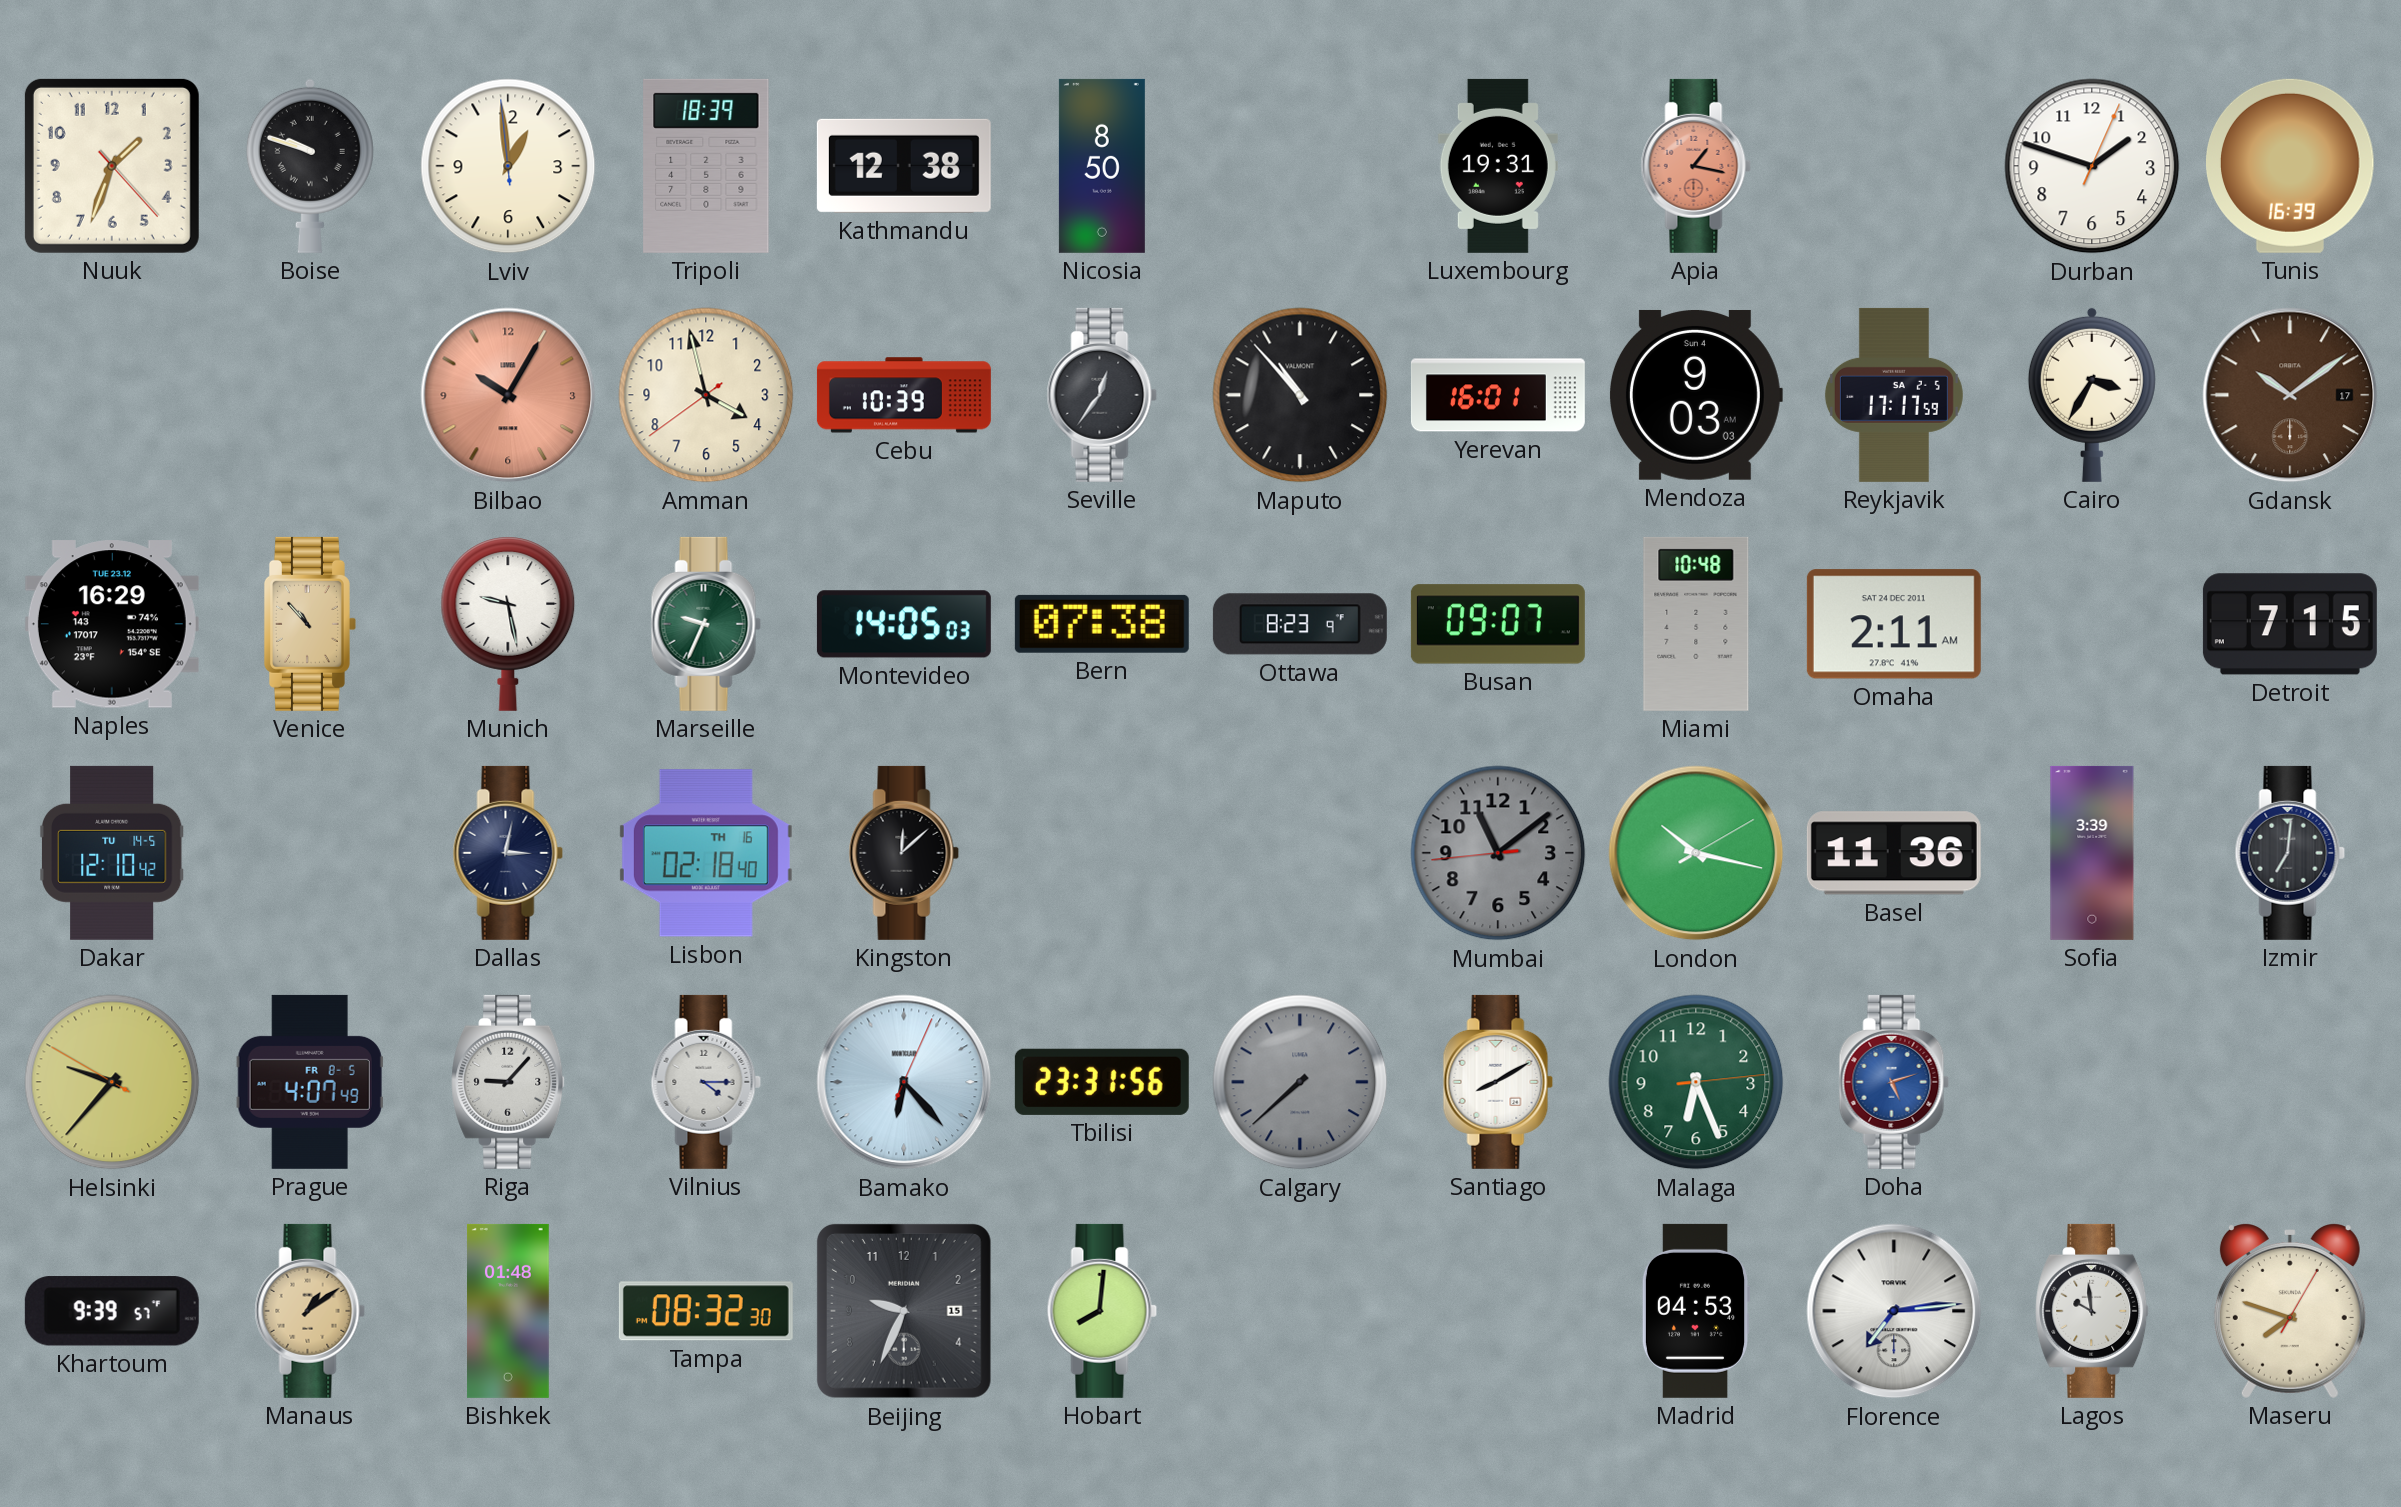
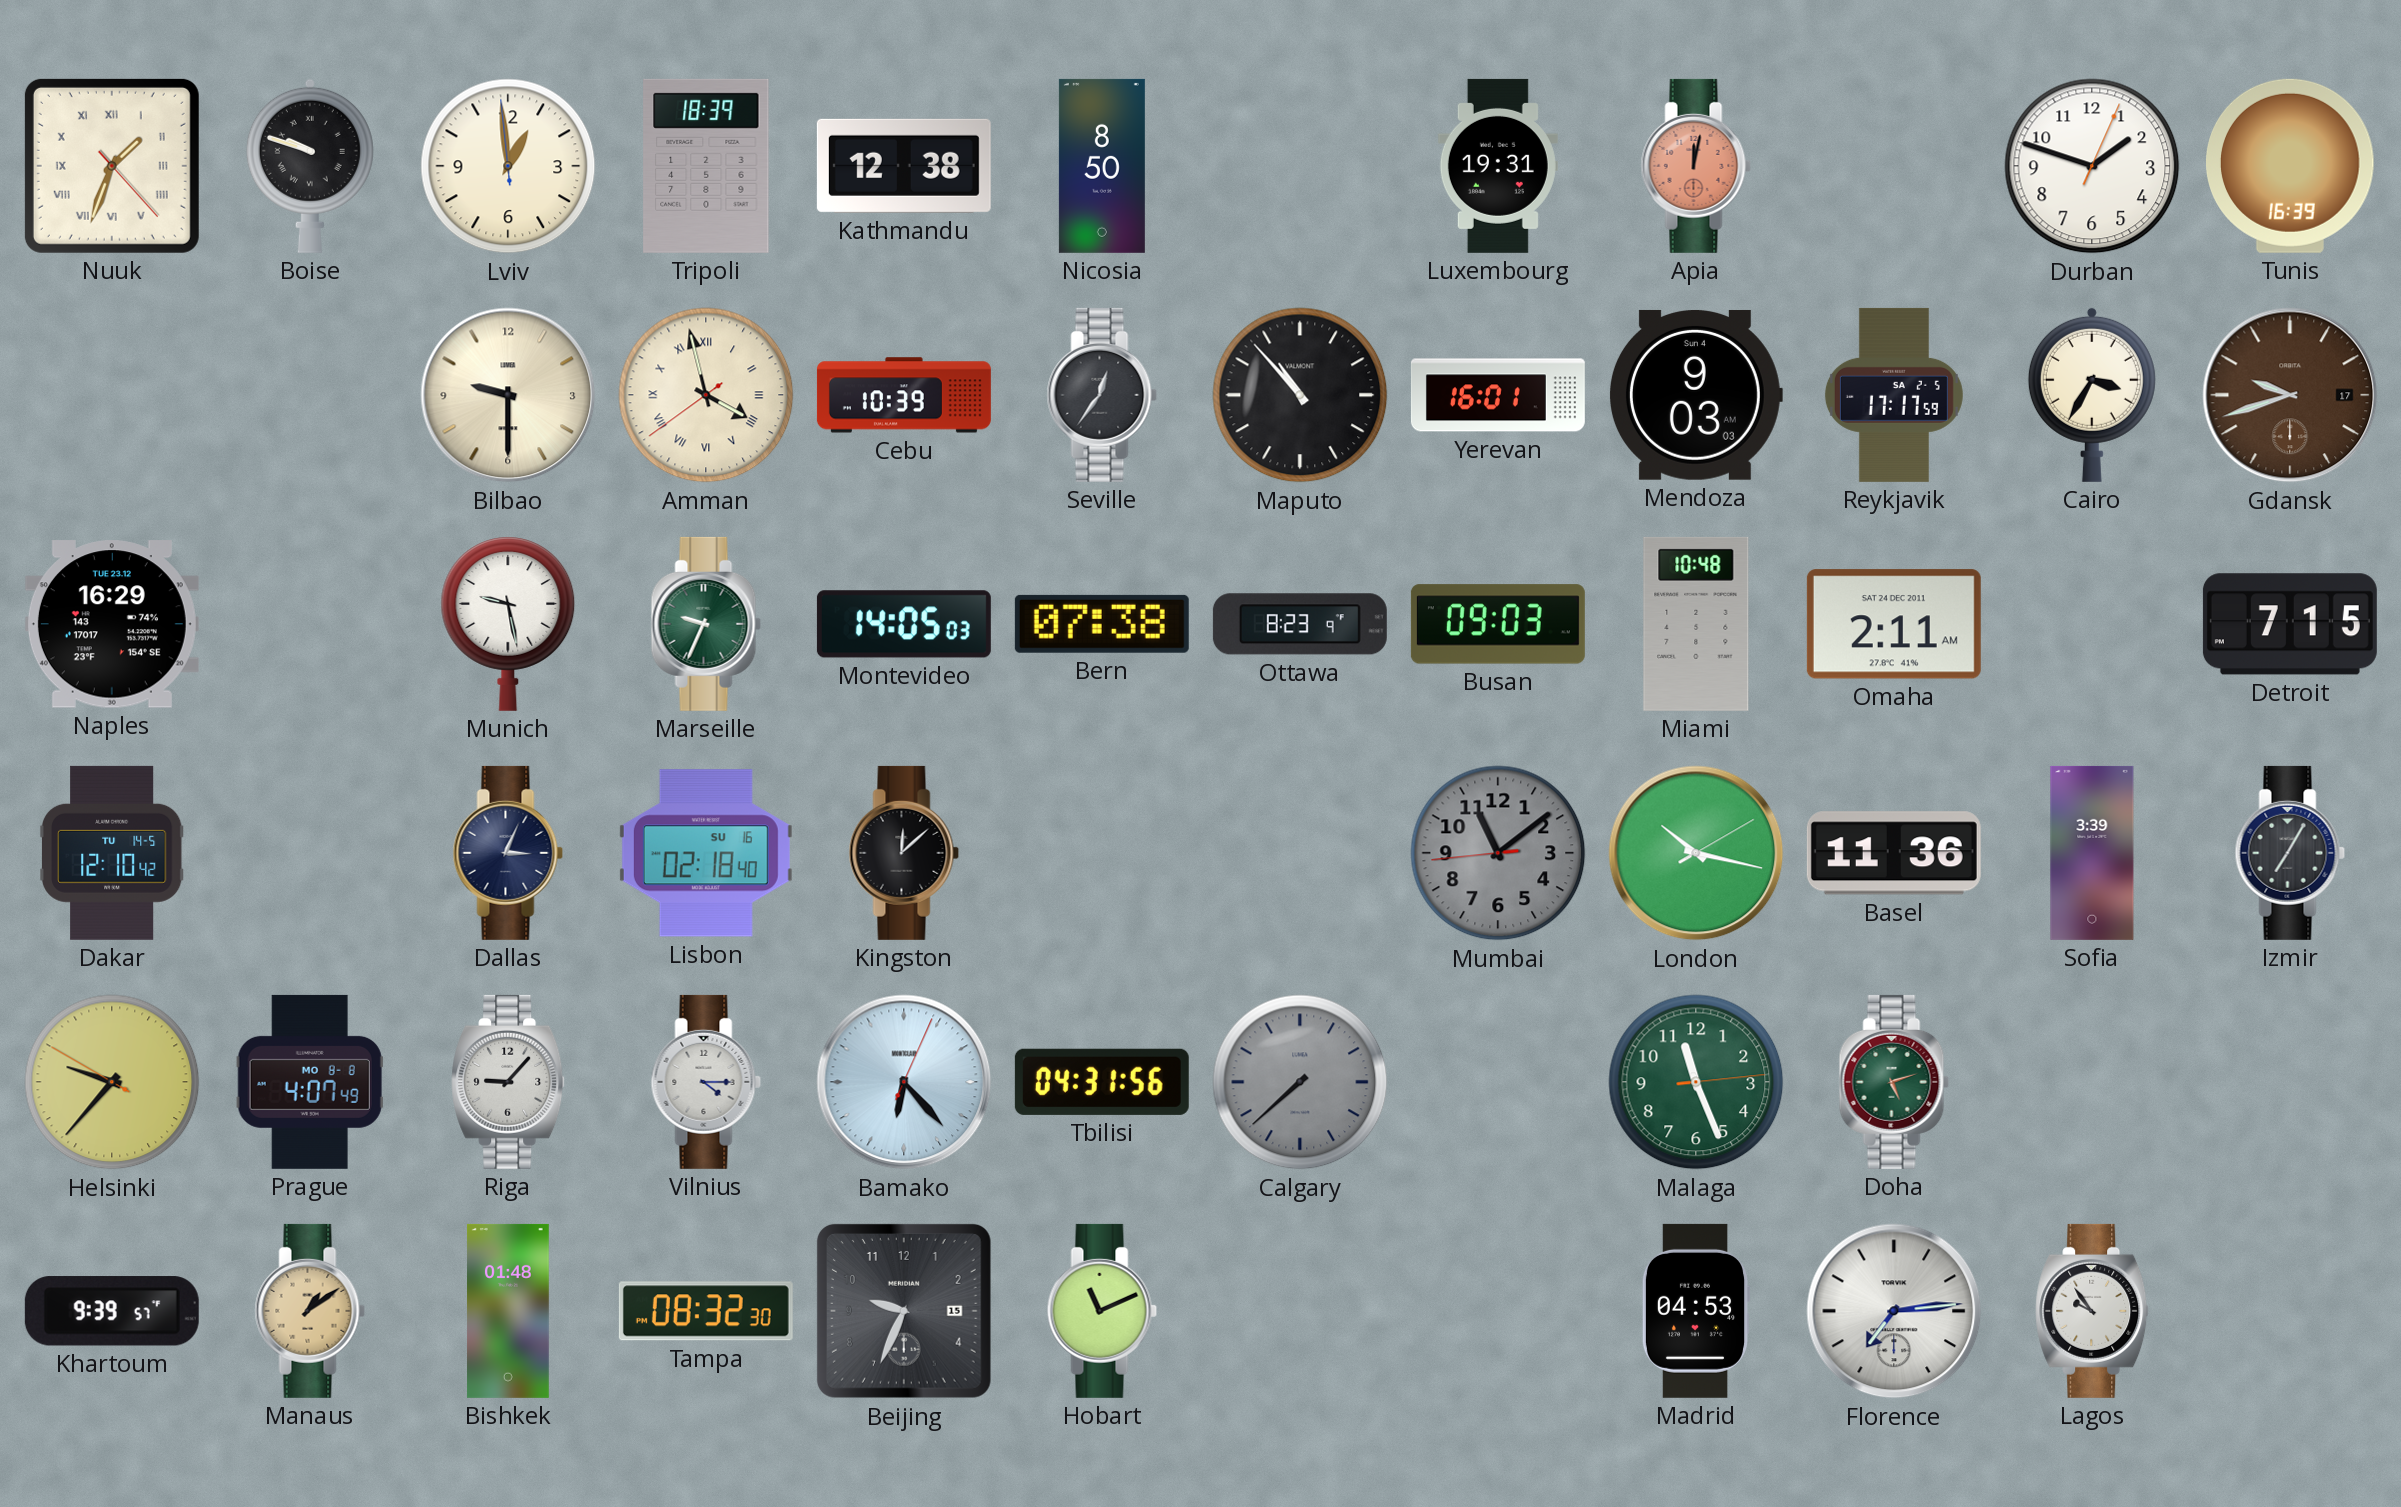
Nuuk numerals: Arabic -> Roman (112, 166)
Apia: 1:17 -> 12:02 (1696, 166)
Bilbao: 10:05 -> 9:30 (508, 395)
Bilbao dial: salmon -> cream (508, 395)
Amman numerals: Arabic -> Roman (706, 395)
Gdansk: 10:09 -> 9:42 (2290, 395)
Venice: 10:53 -> none (310, 624)
Busan: 09:07 -> 09:03 (1498, 624)
Dallas: 3:02 -> 3:04 (508, 853)
Lisbon date: TH 16 -> SU 16 (706, 853)
Izmir: 7:01 -> 7:05 (2290, 853)
Prague date: FR 8-5 -> MO 8-8 (310, 1082)
Tbilisi: 23:31 -> 04:31 (1102, 1082)
Santiago: 8:10 -> none (1498, 1082)
Malaga: 6:26 -> 11:26 (1696, 1082)
Doha dial: blue -> green (1894, 1082)
Hobart: 8:01 -> 11:11 (1102, 1311)
Lagos: 9:59 -> 9:54 (2093, 1311)
Maseru: 7:48 -> none (2290, 1311)
